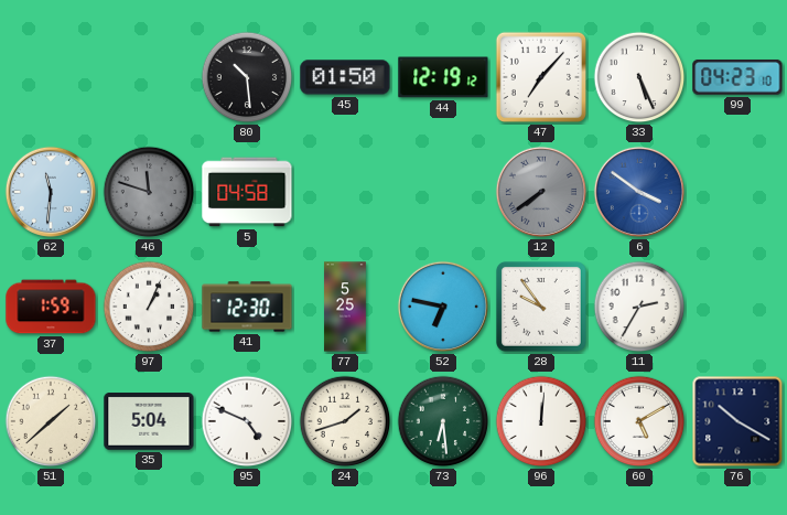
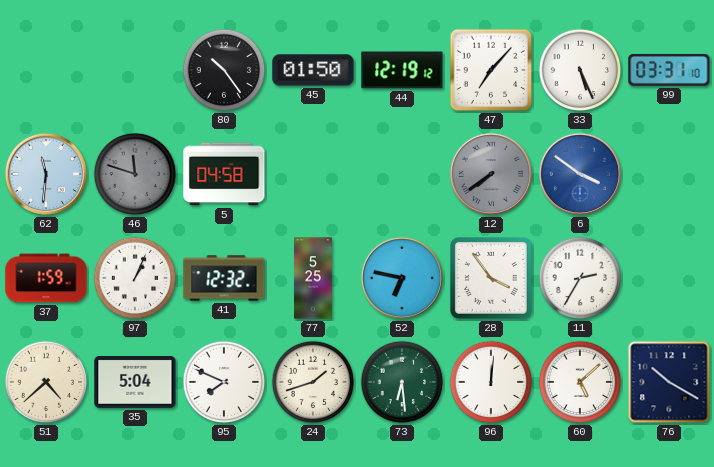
80: 10:29 -> 10:24 (224, 70)
99: 04:23 -> 03:31 (669, 70)
41: 12:30 -> 12:32 (224, 278)
28: 9:54 -> 3:54 (492, 279)
51: 1:38 -> 4:38 (46, 382)
95: 4:49 -> 7:49 (224, 382)
60: 5:10 -> 5:08 (580, 382)
